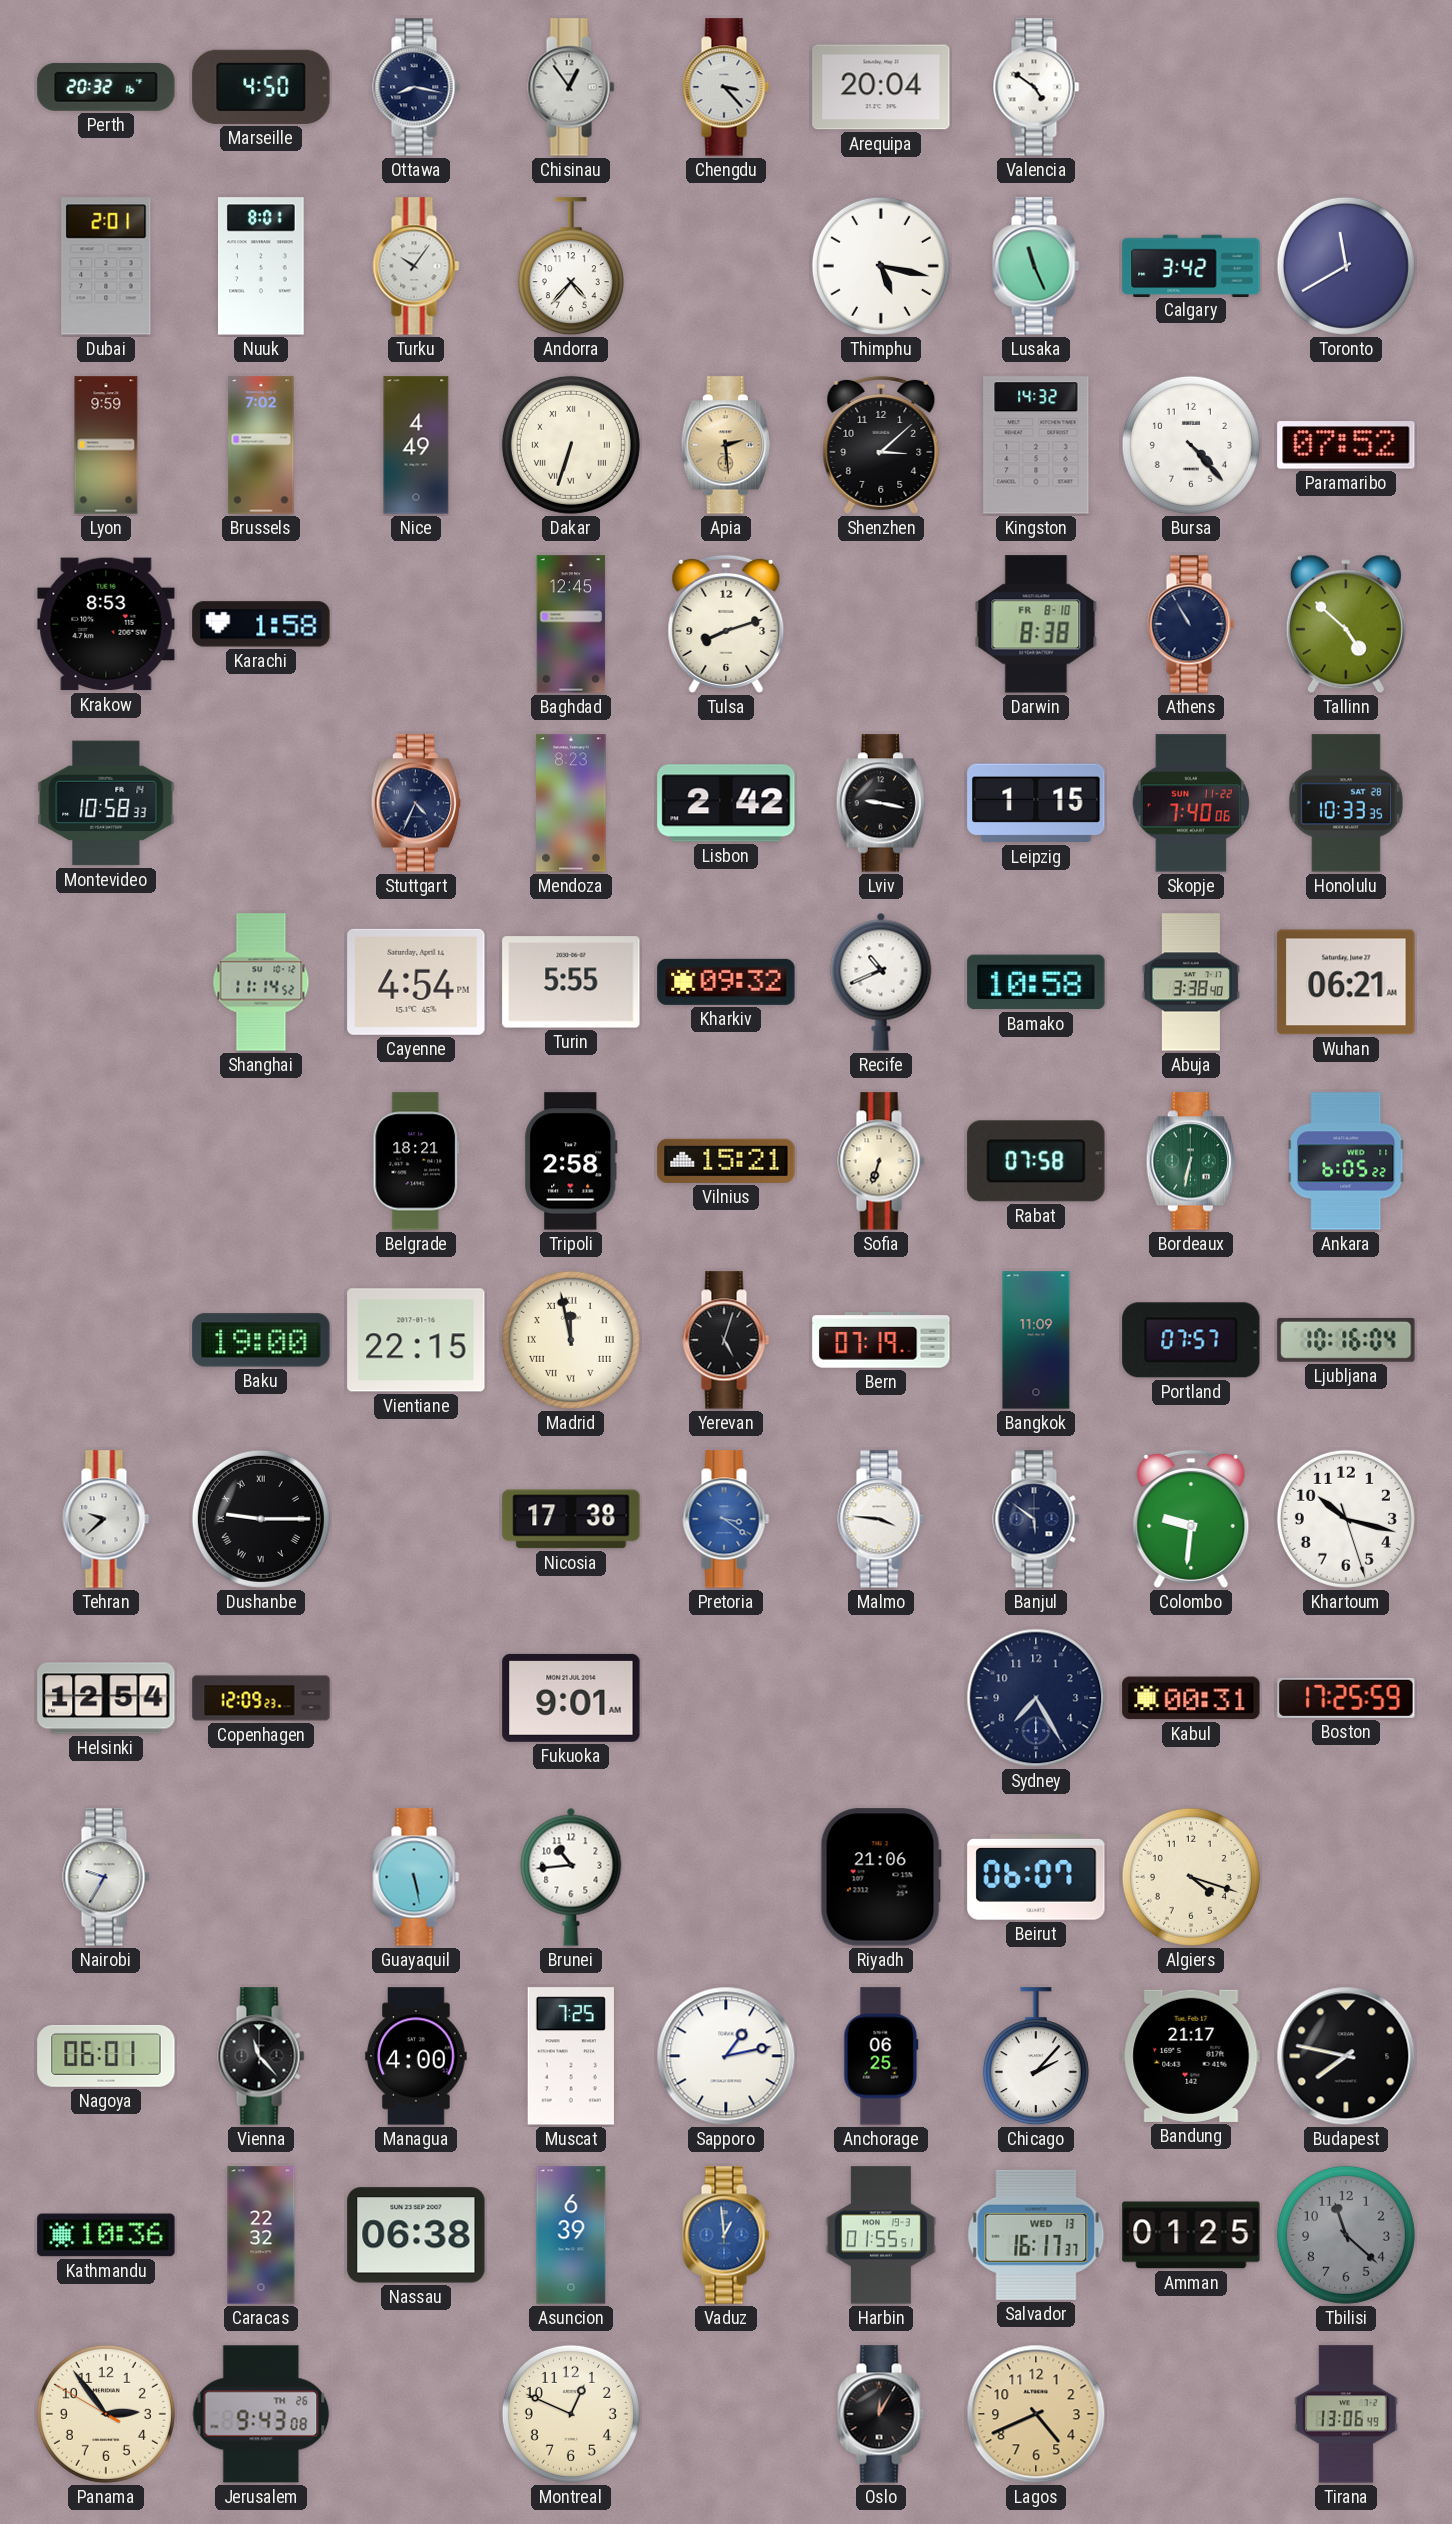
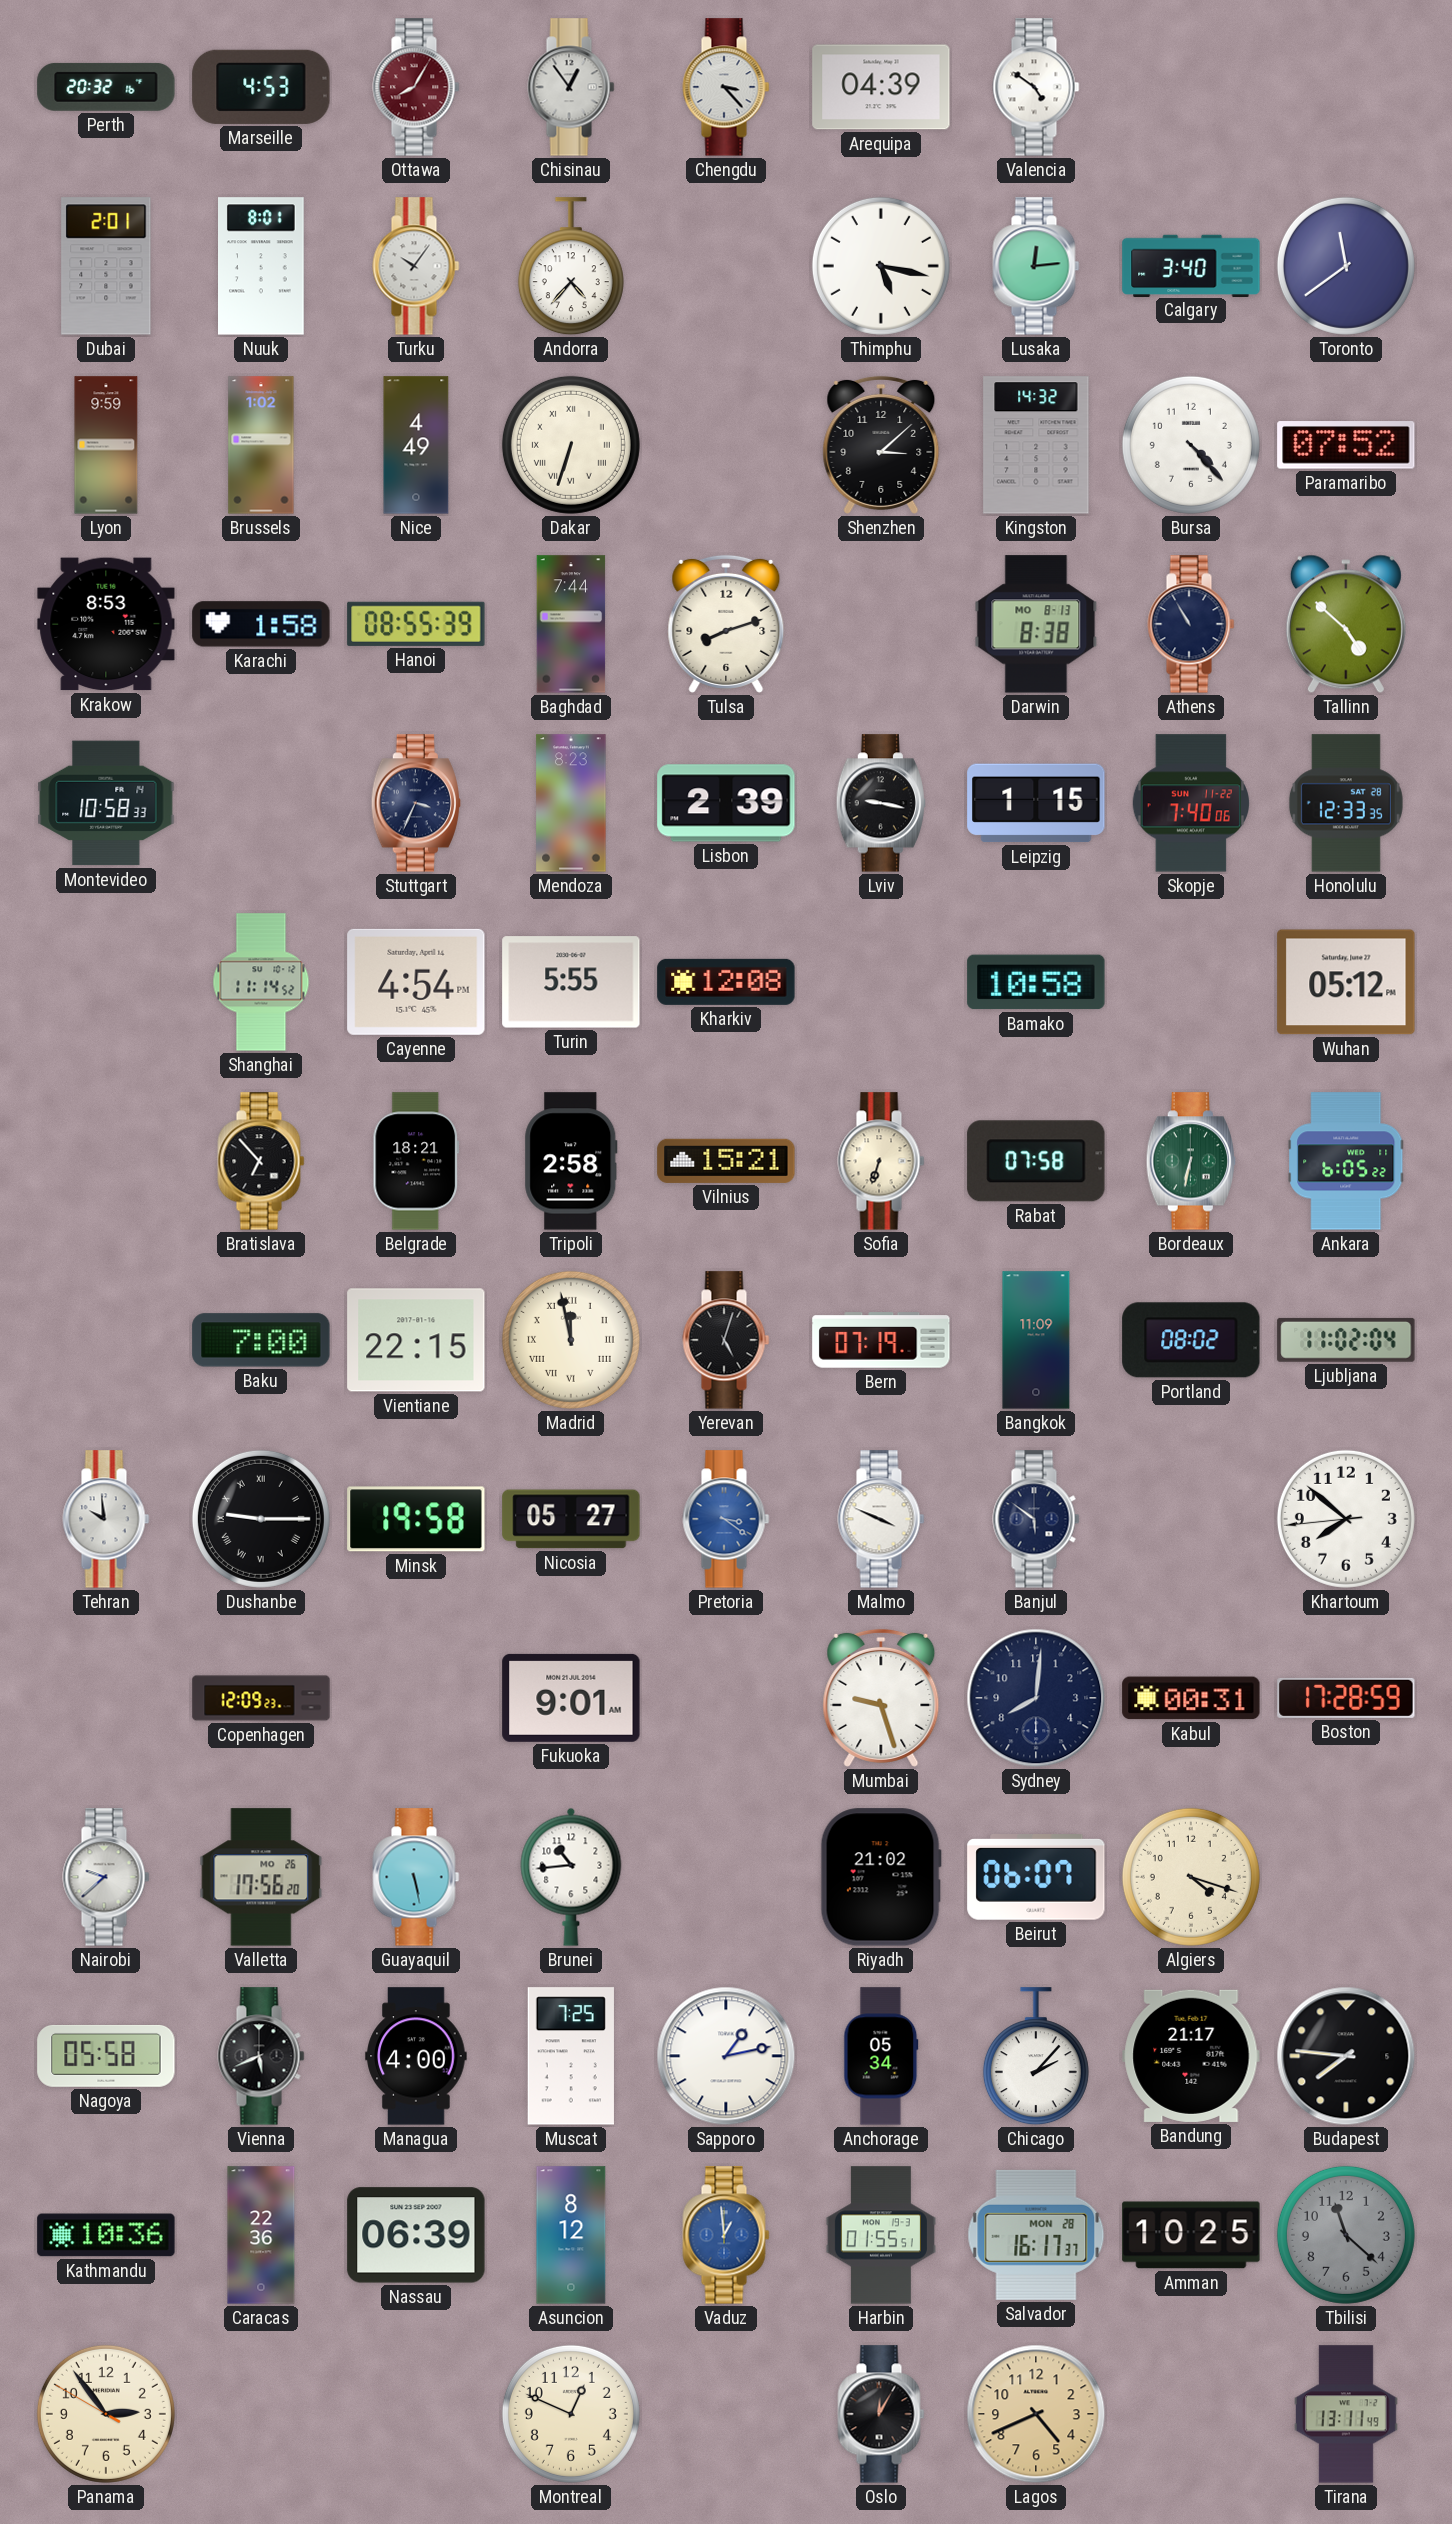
Marseille: 4:50 -> 4:53 (261, 87)
Ottawa: 8:17 -> 8:05 (416, 87)
Ottawa dial: navy -> burgundy (416, 87)
Arequipa: 20:04 -> 04:39 (881, 87)
Lusaka: 11:26 -> 12:14 (1036, 266)
Calgary: 3:42 -> 3:40 (1191, 265)
Toronto: 11:40 -> 11:39 (1346, 266)
Brussels: 7:02 -> 1:02 (261, 445)
Apia: 2:29 -> none (726, 445)
Hanoi: none -> 08:55 (416, 624)
Baghdad: 12:45 -> 7:44 (571, 624)
Darwin date: FR 8-10 -> MO 8-13 (1036, 624)
Stuttgart: 4:34 -> 3:34 (416, 803)
Lisbon: 2:42 -> 2:39 (726, 803)
Honolulu: 10:33 -> 12:33 (1346, 803)
Kharkiv: 09:32 -> 12:08 (726, 982)
Recife: 10:41 -> none (881, 982)
Abuja: 3:38 -> none (1191, 982)
Wuhan: 06:21 -> 05:12 (1346, 982)
Bratislava: none -> 6:53 (261, 1161)
Baku: 19:00 -> 7:00 (261, 1340)
Portland: 07:57 -> 08:02 (1191, 1340)
Ljubljana: 10:16 -> 11:02 (1346, 1340)
Tehran: 9:38 -> 9:59 (106, 1519)
Minsk: none -> 19:58 (416, 1519)
Nicosia: 17:38 -> 05:27 (571, 1519)
Malmo: 3:46 -> 3:49 (881, 1519)
Colombo: 9:31 -> none (1191, 1519)
Khartoum: 10:17 -> 7:51 (1346, 1519)
Helsinki: 12:54 -> none (106, 1698)
Mumbai: none -> 9:27 (881, 1698)
Sydney: 7:25 -> 8:01 (1036, 1698)
Boston: 17:25 -> 17:28 (1346, 1698)
Nairobi: 9:35 -> 9:38 (106, 1877)
Valletta: none -> 17:56 (261, 1877)
Riyadh: 21:06 -> 21:02 (881, 1877)
Nagoya: 06:01 -> 05:58 (106, 2056)
Vienna: 11:23 -> 5:41 (261, 2056)
Anchorage: 06:25 -> 05:34 (881, 2056)
Budapest: 7:47 -> 7:46 (1346, 2056)
Caracas: 22:32 -> 22:36 (261, 2235)
Nassau: 06:38 -> 06:39 (416, 2235)
Asuncion: 6:39 -> 8:12 (571, 2235)
Salvador date: WED 13 -> MON 28 (1036, 2235)
Amman: 01:25 -> 10:25 (1191, 2235)
Jerusalem: 9:43 -> none (261, 2414)
Tirana: 13:06 -> 13:11 (1347, 2414)
